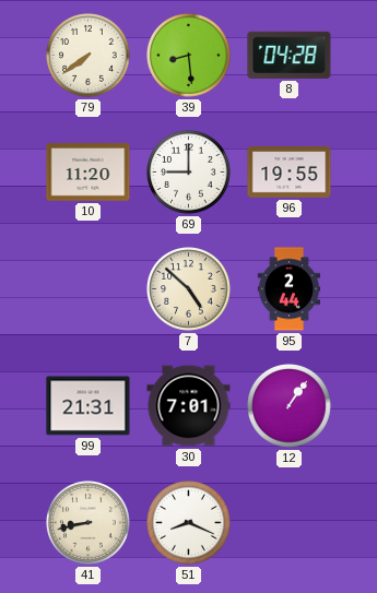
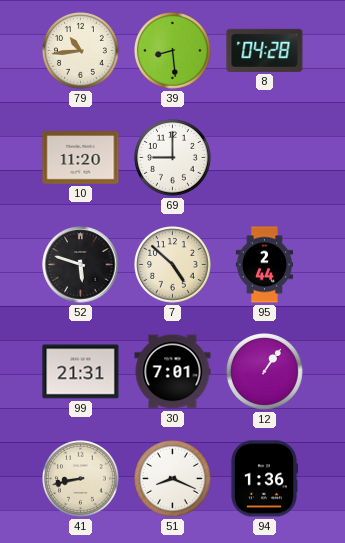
79: 7:39 -> 10:44 (81, 51)
96: 19:55 -> none (290, 173)
52: none -> 5:48 (81, 265)
94: none -> 1:36 (263, 479)
